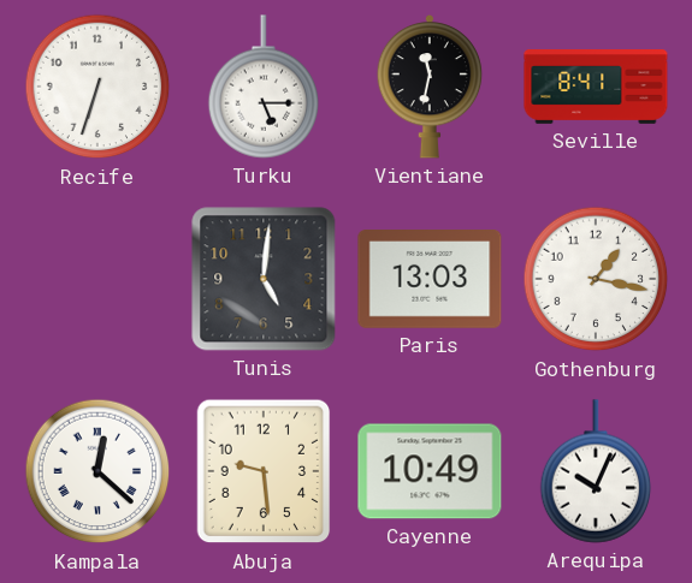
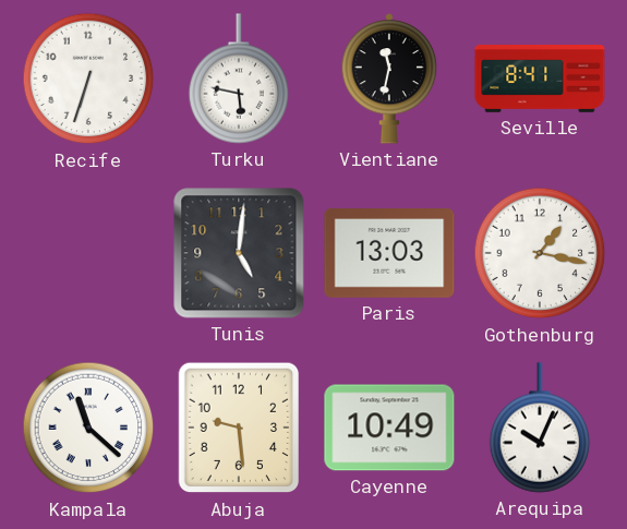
Turku: 5:15 -> 5:47 (239, 79)
Kampala: 12:22 -> 11:22 (88, 428)
